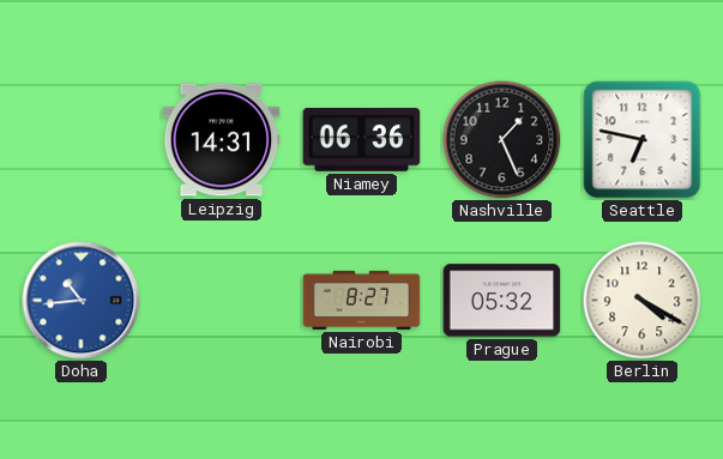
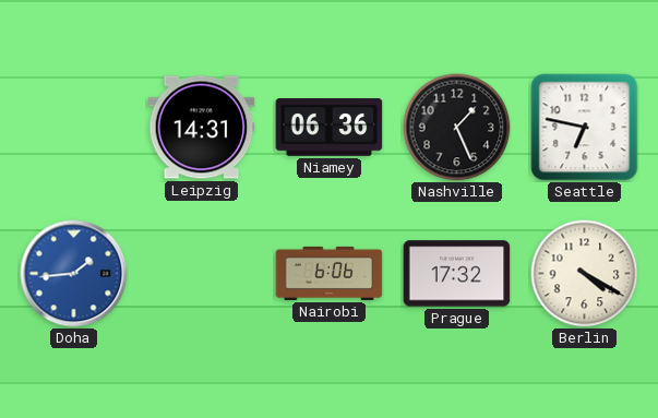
Doha: 10:44 -> 1:44 (74, 274)
Nairobi: 8:27 -> 6:06 (330, 273)
Prague: 05:32 -> 17:32 (457, 274)
